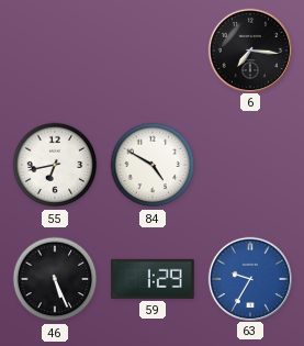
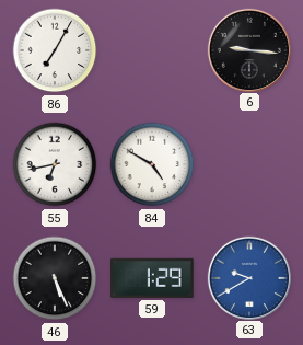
86: none -> 7:05 (55, 50)
6: 7:16 -> 9:16 (248, 49)
63: 9:35 -> 9:40 (248, 277)
